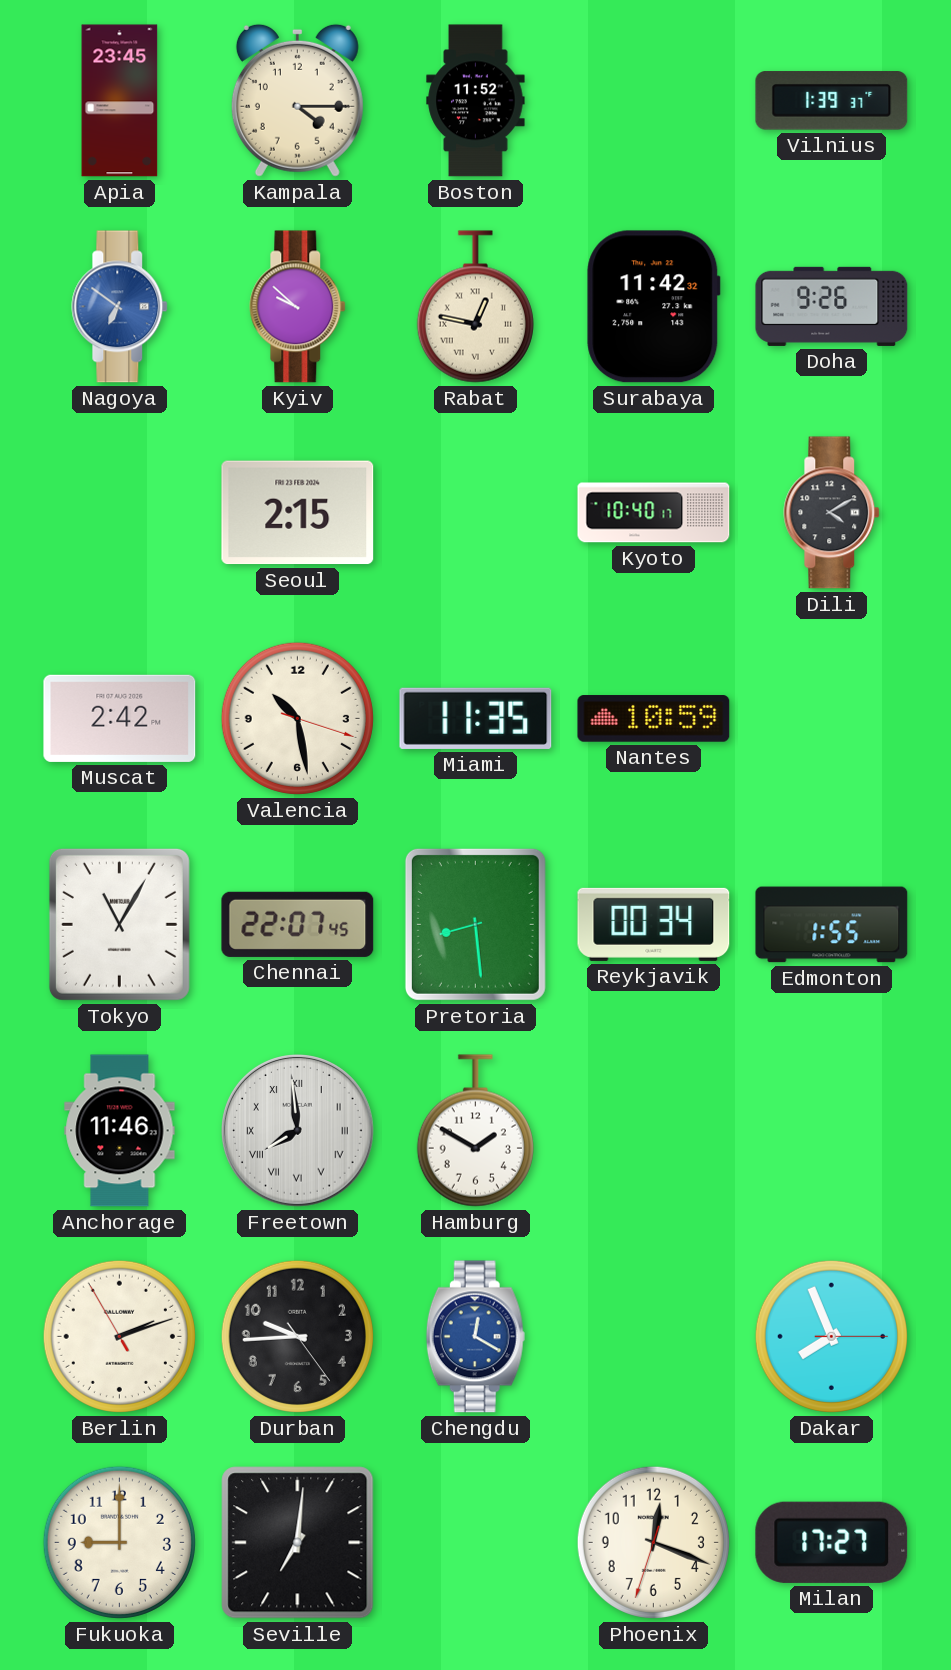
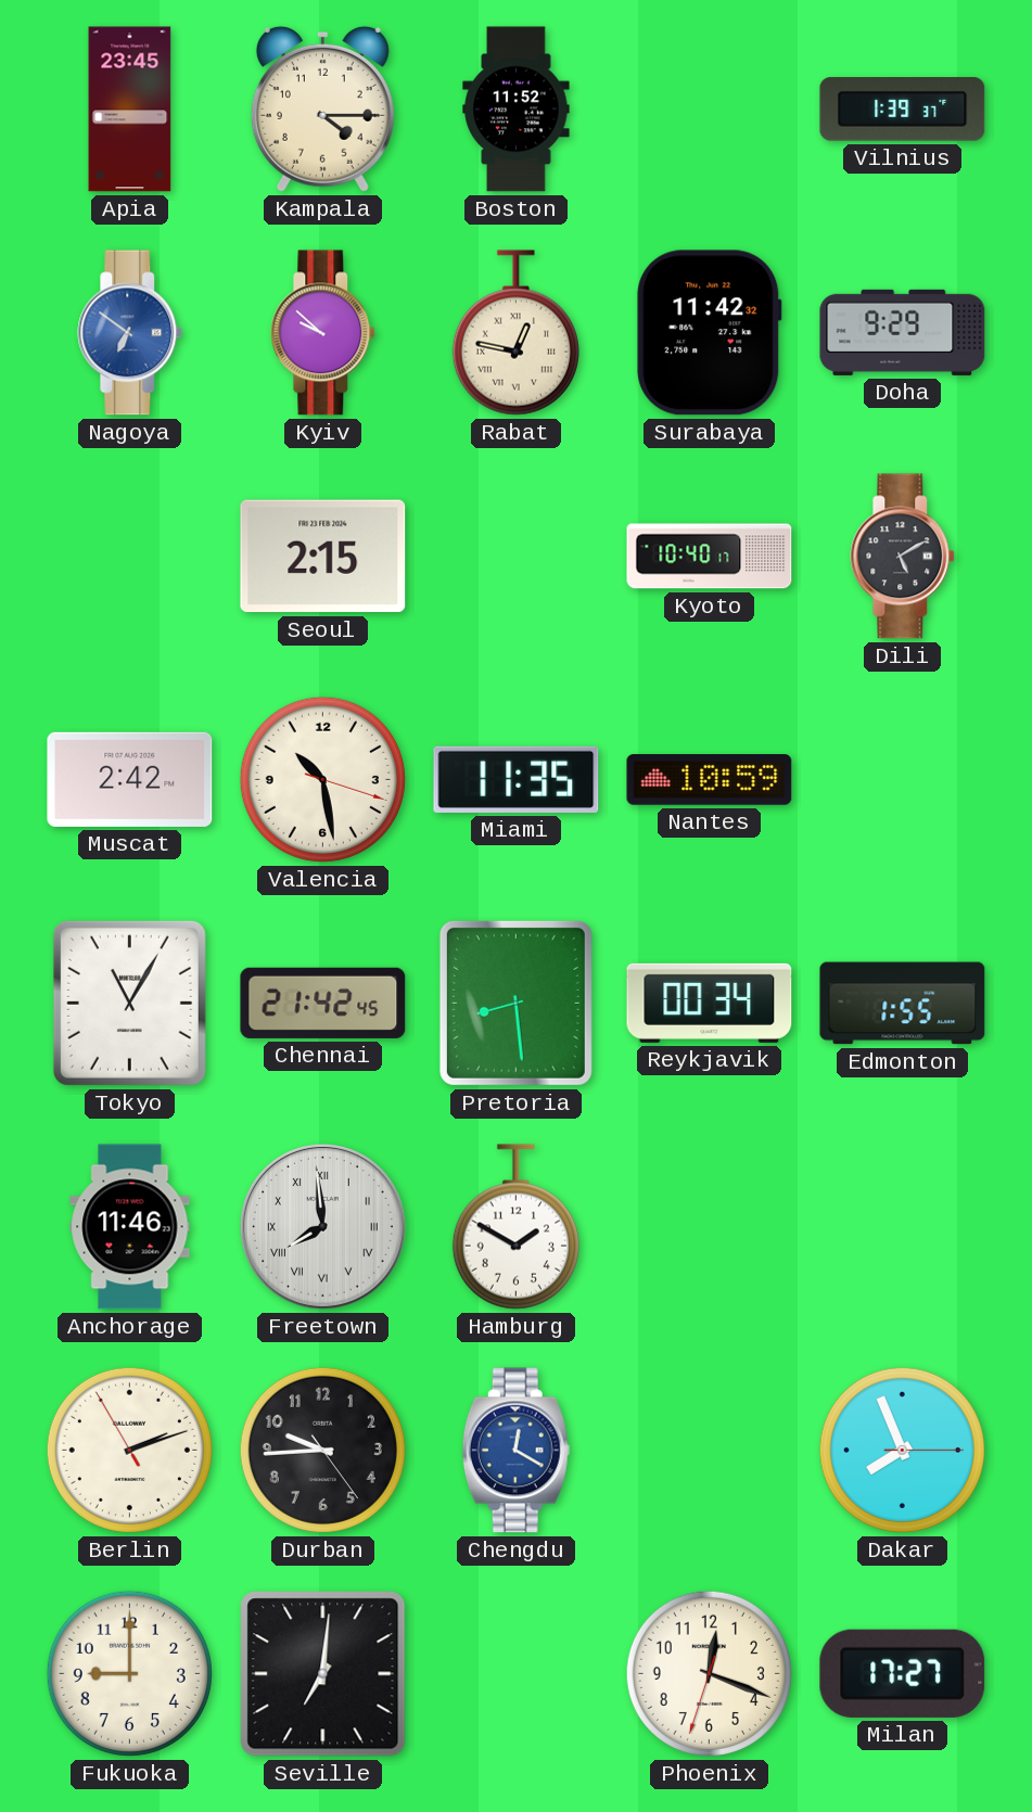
Doha: 9:26 -> 9:29 (903, 332)
Dili: 4:10 -> 5:10 (903, 557)
Chennai: 22:07 -> 21:42 (323, 1003)
